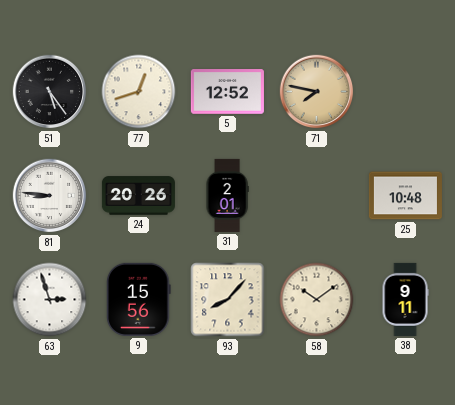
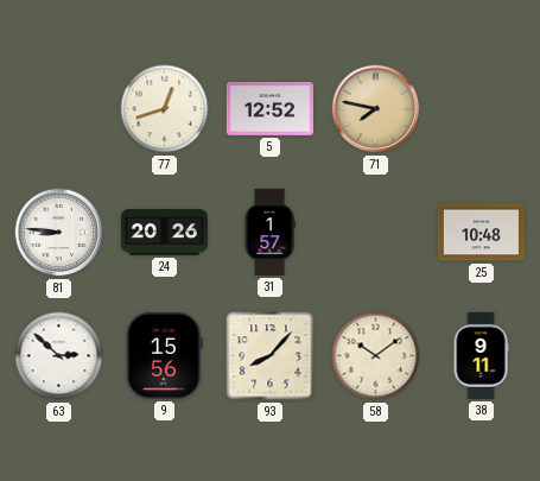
51: 5:24 -> none (50, 92)
31: 2:01 -> 1:57 (269, 232)
63: 2:57 -> 2:52 (59, 356)
